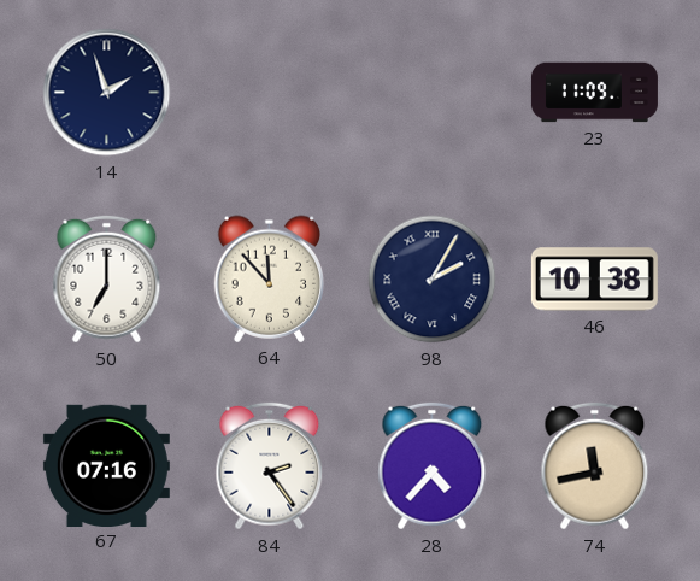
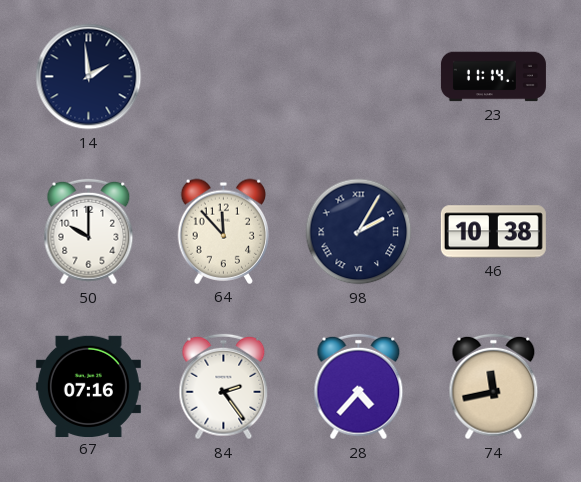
14: 1:57 -> 1:59 (89, 77)
23: 11:09 -> 11:14 (493, 77)
50: 7:00 -> 10:00 (89, 232)
